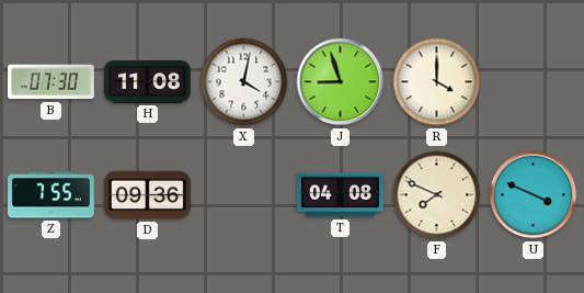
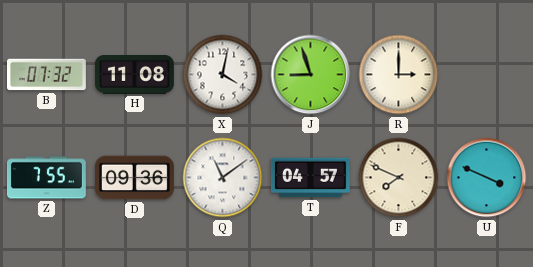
B: 07:30 -> 07:32 (47, 75)
R: 4:00 -> 3:00 (399, 75)
Q: none -> 11:09 (223, 178)
T: 04:08 -> 04:57 (310, 178)
